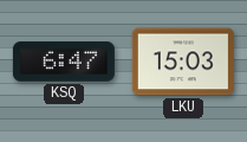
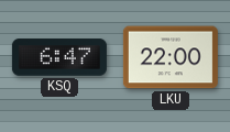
LKU: 15:03 -> 22:00 (171, 57)
